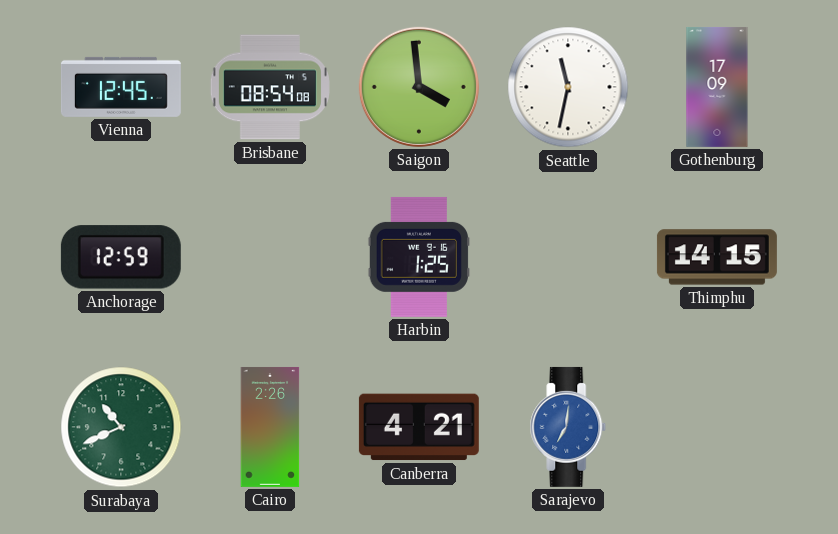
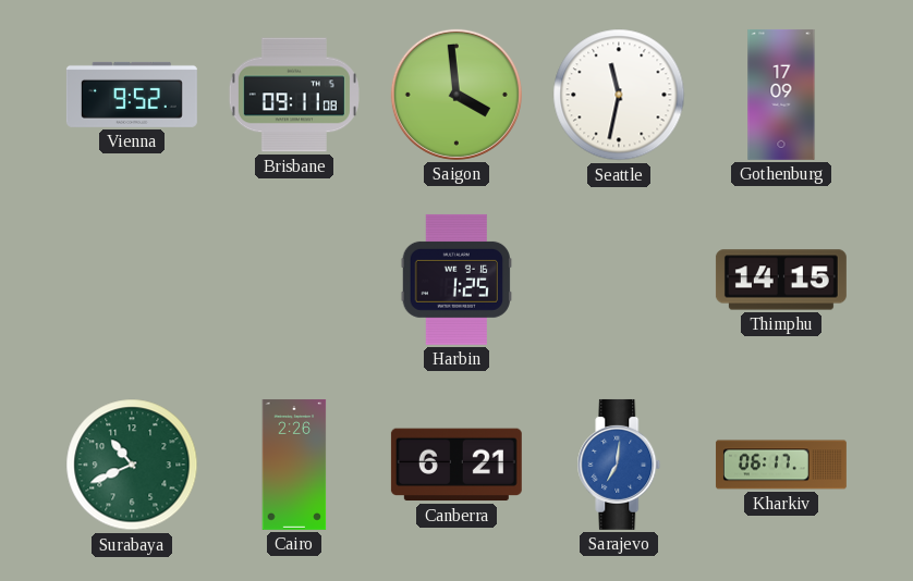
Vienna: 12:45 -> 9:52 (132, 95)
Brisbane: 08:54 -> 09:11 (294, 95)
Anchorage: 12:59 -> none (121, 257)
Canberra: 4:21 -> 6:21 (456, 465)
Kharkiv: none -> 06:17 (781, 465)
